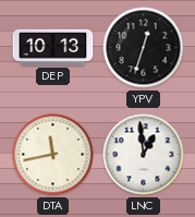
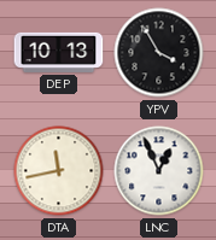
YPV: 12:33 -> 3:55 (159, 53)
LNC: 12:59 -> 12:56 (159, 171)
